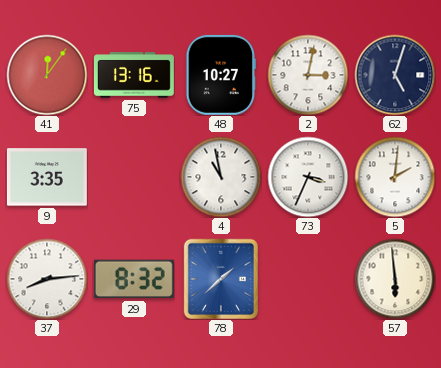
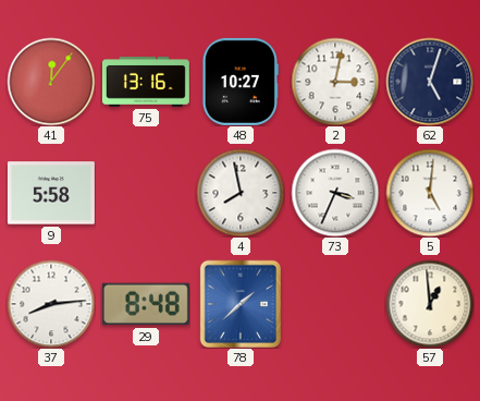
9: 3:35 -> 5:58 (51, 193)
4: 10:58 -> 7:58 (241, 193)
5: 2:01 -> 5:01 (430, 193)
29: 8:32 -> 8:48 (146, 304)
57: 5:59 -> 12:59 (430, 304)
